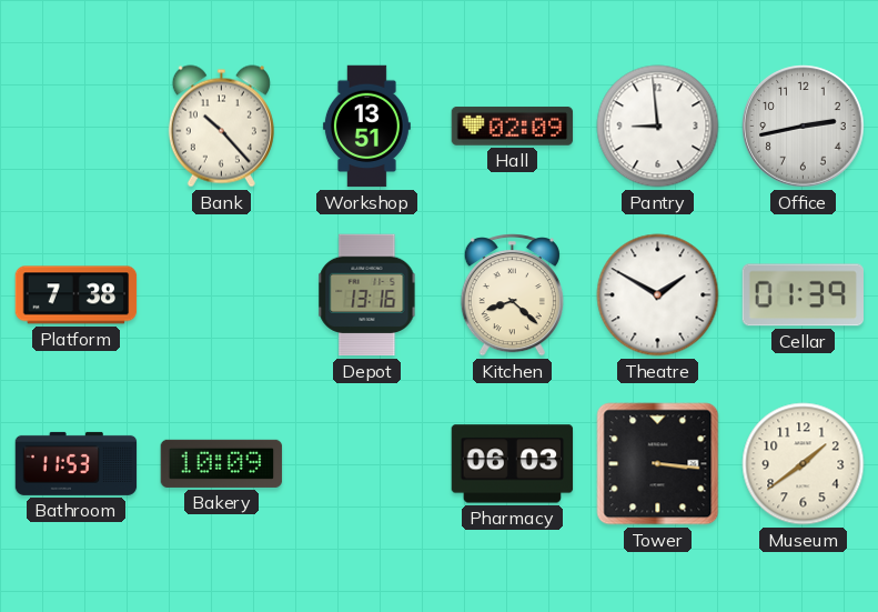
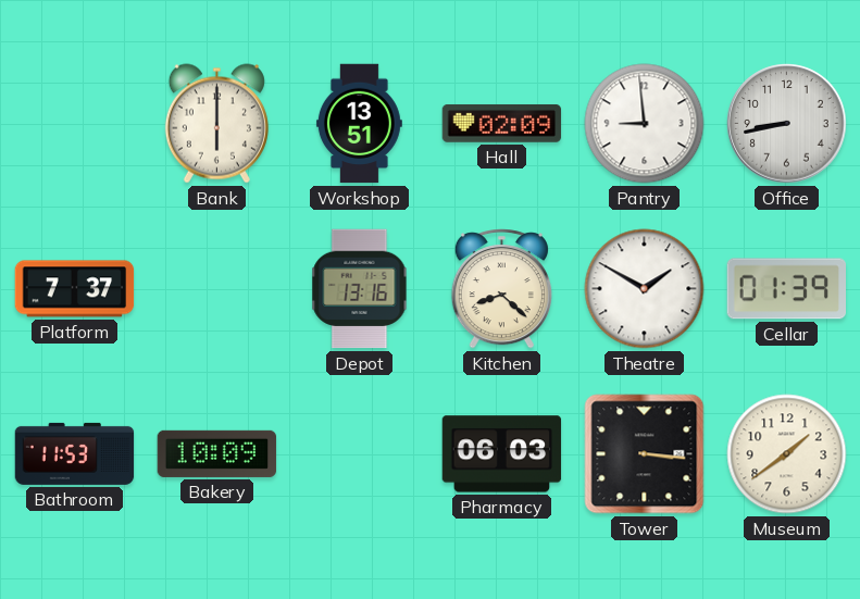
Bank: 10:23 -> 6:00 (216, 124)
Office: 2:43 -> 8:43 (787, 124)
Platform: 7:38 -> 7:37 (75, 289)
